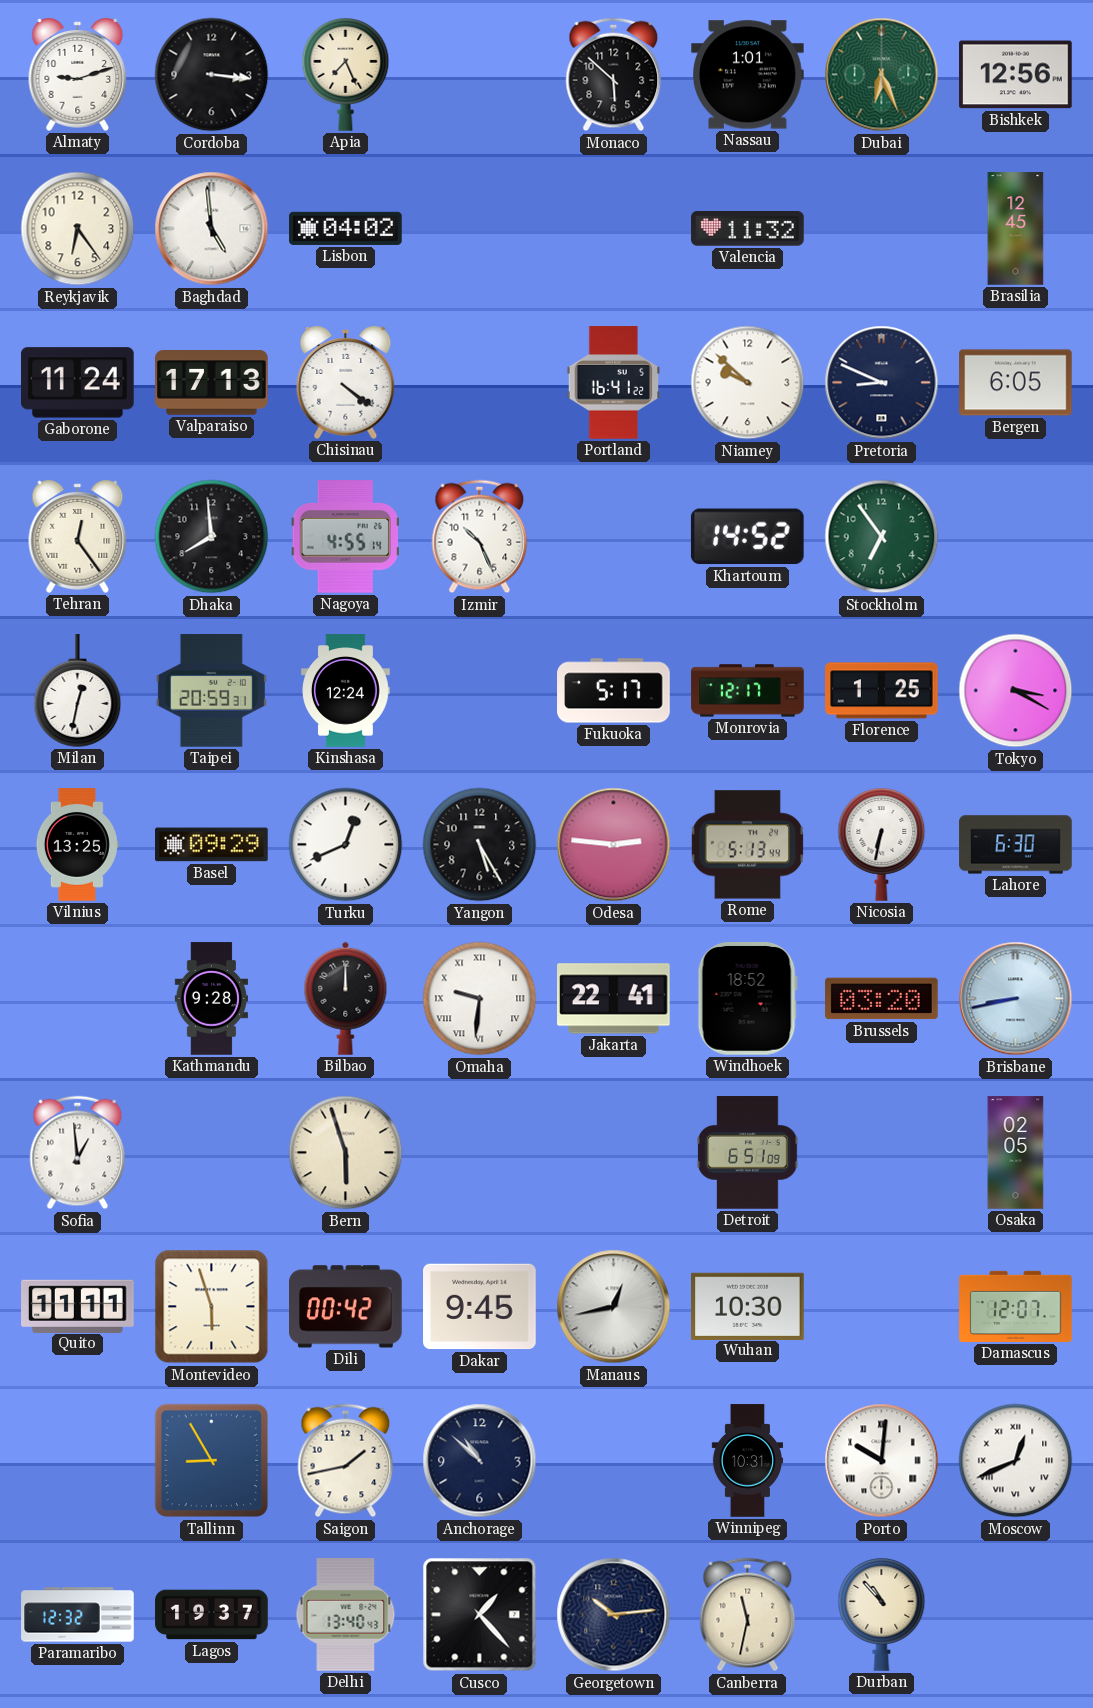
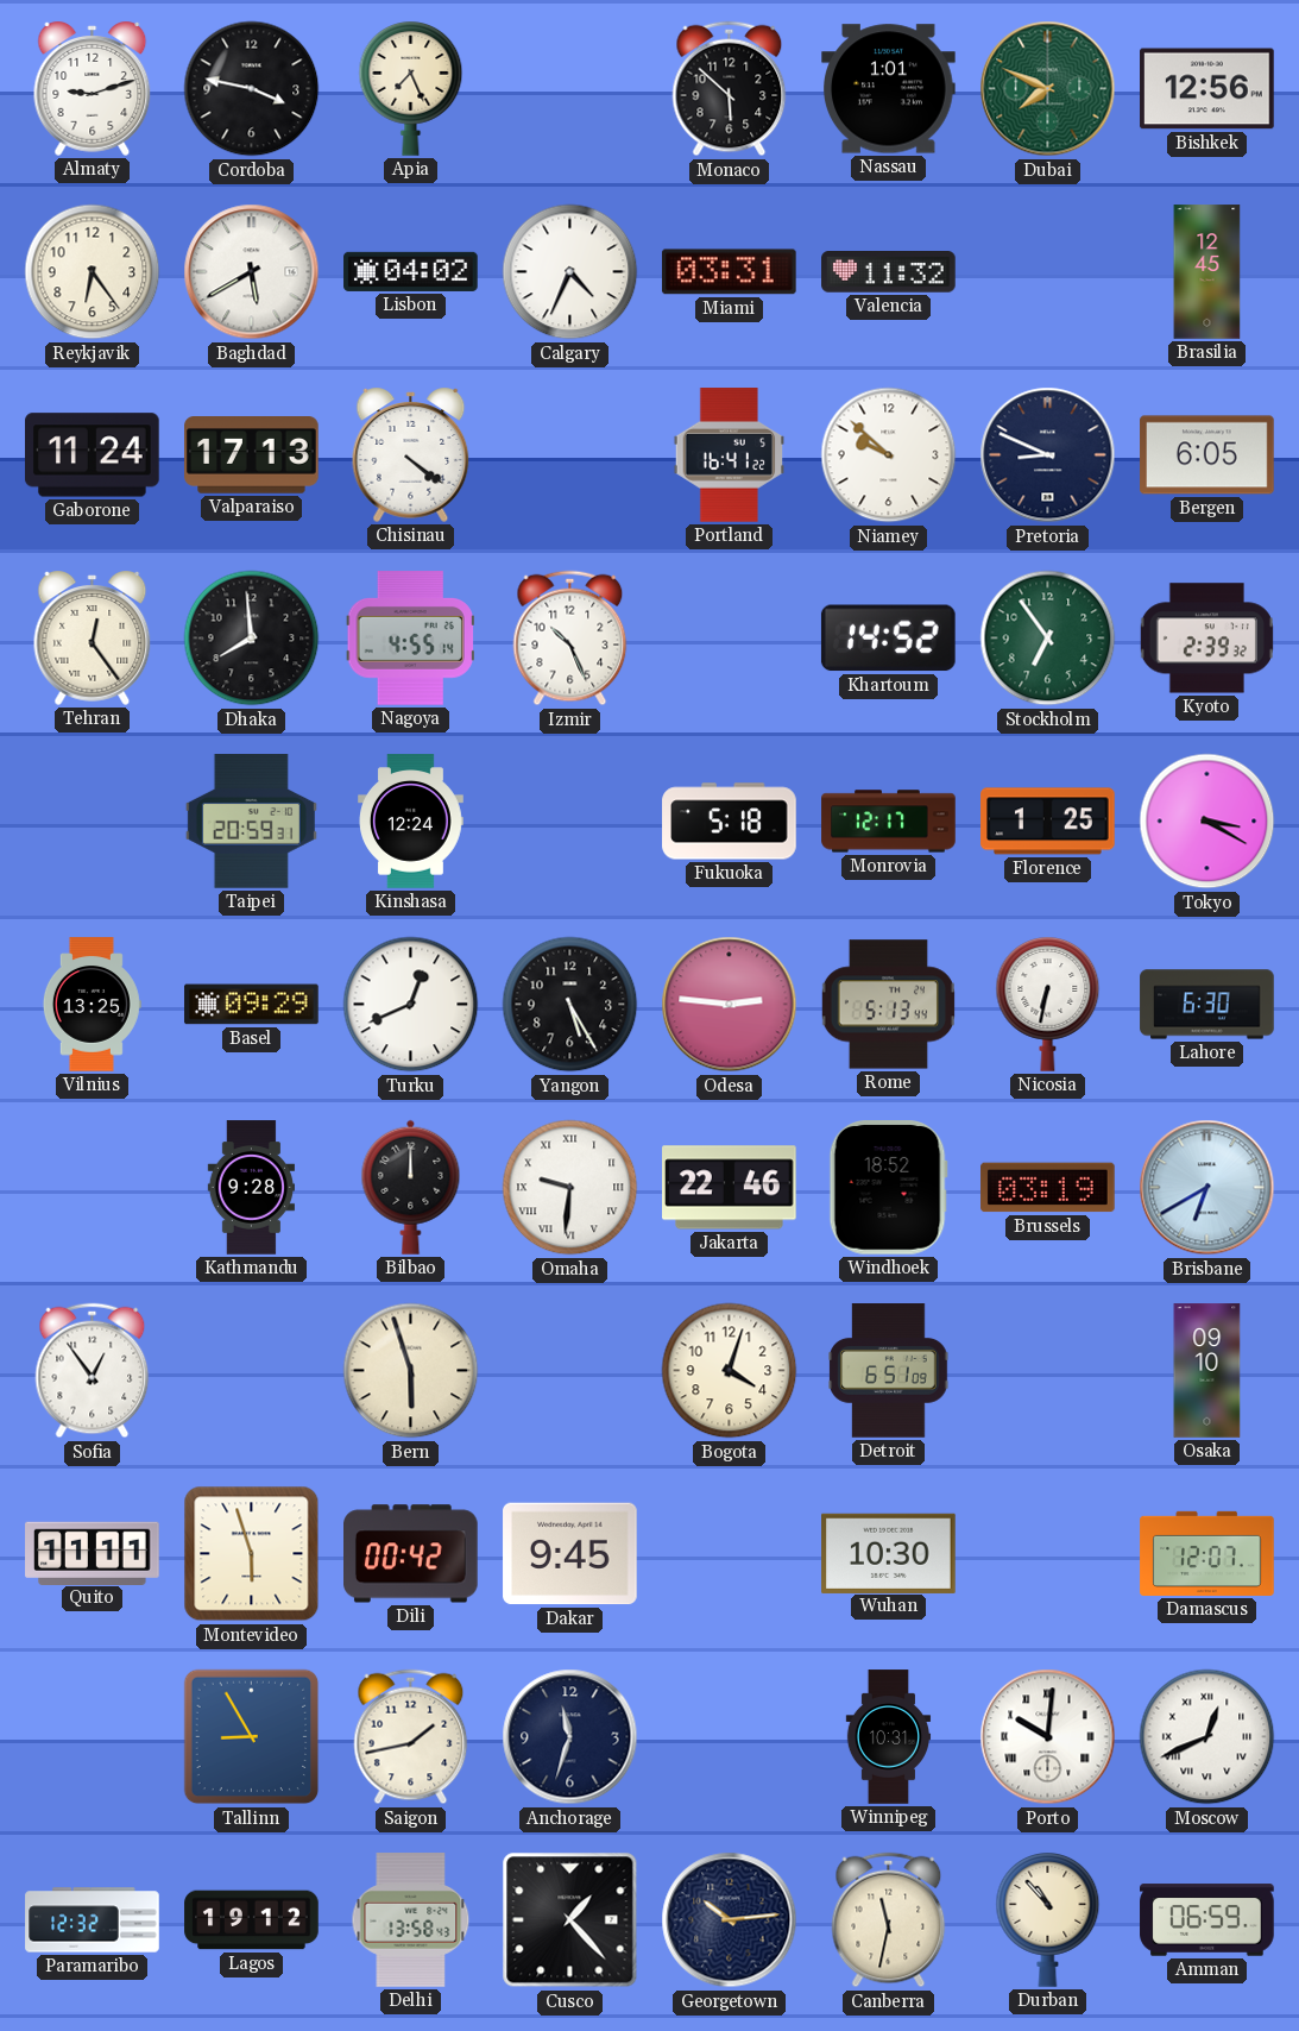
Cordoba: 3:16 -> 3:47 (252, 89)
Dubai: 6:26 -> 7:49 (1048, 89)
Baghdad: 4:59 -> 5:40 (252, 272)
Calgary: none -> 4:34 (570, 272)
Miami: none -> 03:31 (730, 272)
Kyoto: none -> 2:39 (1206, 639)
Milan: 12:32 -> none (78, 691)
Fukuoka: 5:17 -> 5:18 (730, 822)
Jakarta: 22:41 -> 22:46 (730, 1188)
Brussels: 03:20 -> 03:19 (1048, 1188)
Brisbane: 8:43 -> 6:40 (1207, 1188)
Sofia: 12:59 -> 12:54 (93, 1371)
Bogota: none -> 4:03 (730, 1371)
Osaka: 02:05 -> 09:10 (1207, 1371)
Manaus: 12:43 -> none (614, 1307)
Anchorage: 10:52 -> 11:33 (570, 1737)
Lagos: 19:37 -> 19:12 (252, 1920)
Delhi: 13:40 -> 13:58 (411, 1920)
Amman: none -> 06:59 (1207, 1920)
